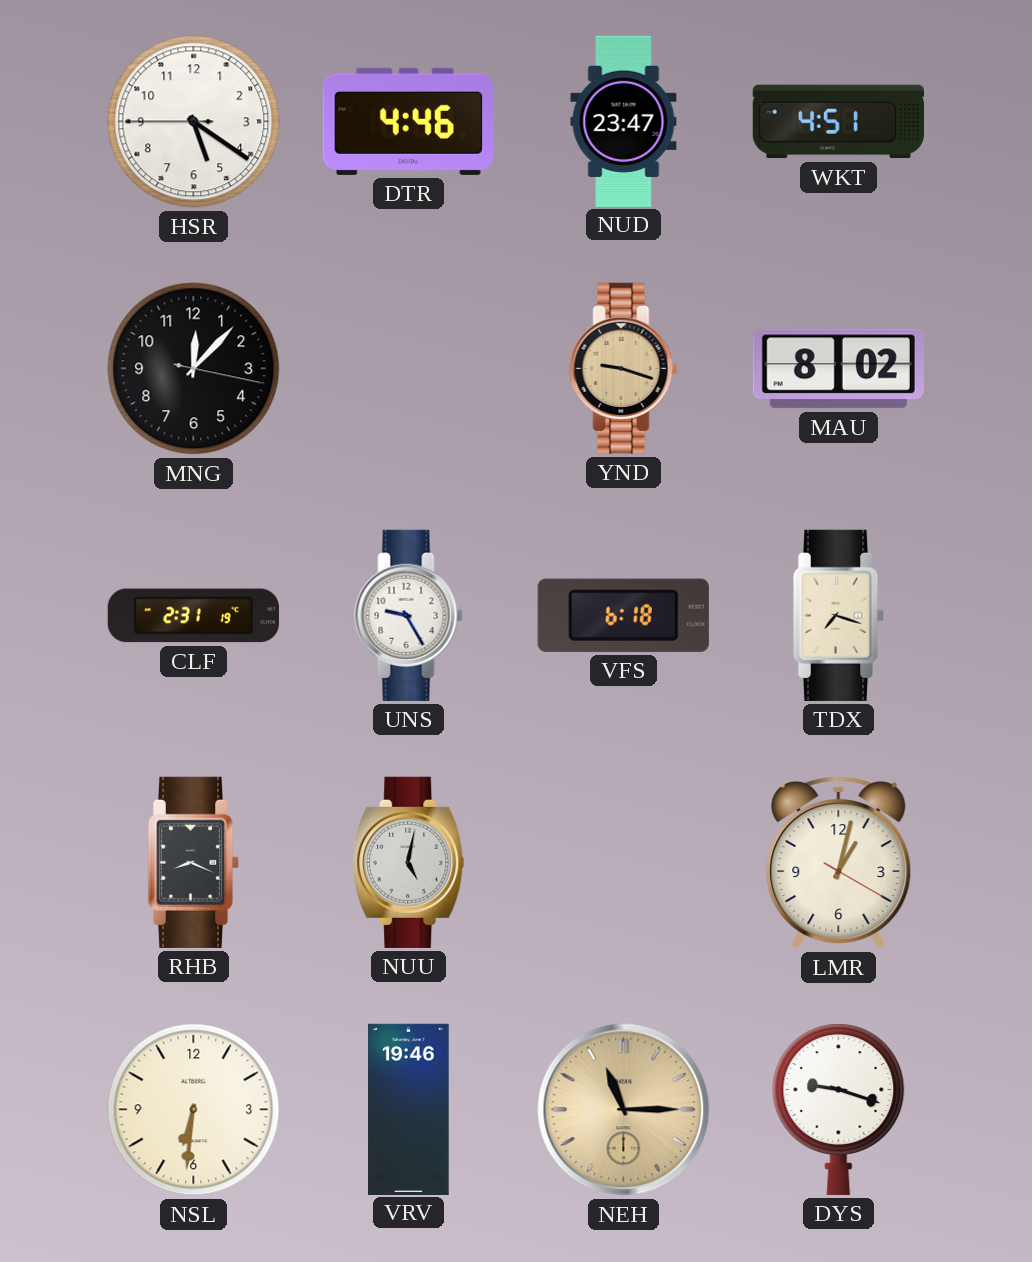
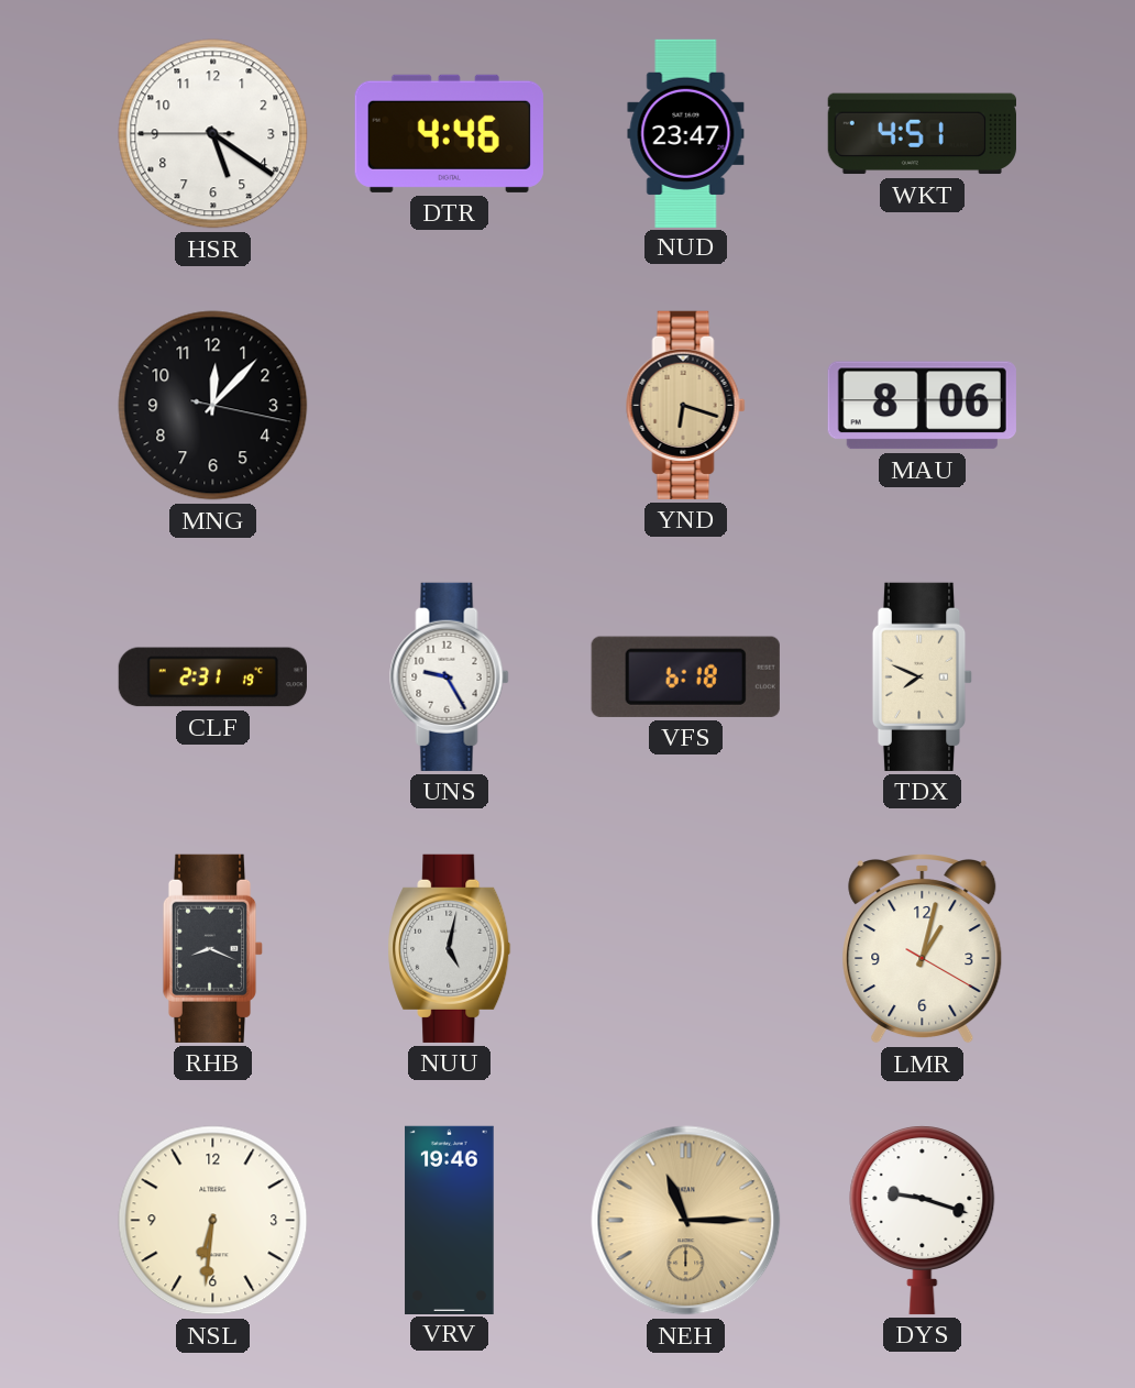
YND: 9:18 -> 6:18 (686, 405)
MAU: 8:02 -> 8:06 (922, 406)
TDX: 7:18 -> 7:49 (923, 676)
